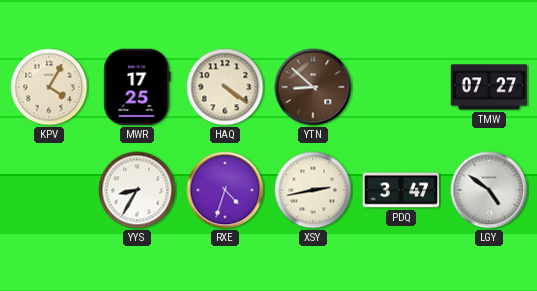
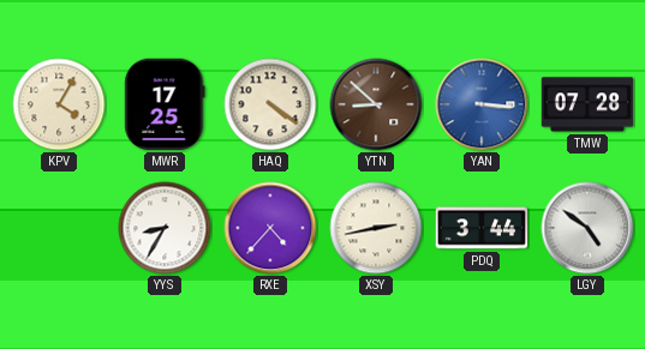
YAN: none -> 3:16 (482, 104)
TMW: 07:27 -> 07:28 (587, 104)
RXE: 4:33 -> 4:37 (270, 228)
PDQ: 3:47 -> 3:44 (482, 228)
